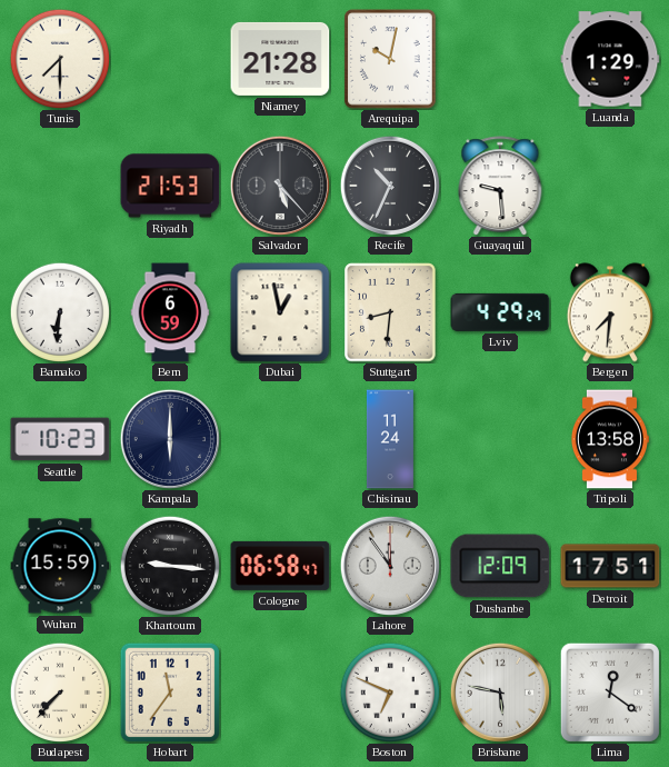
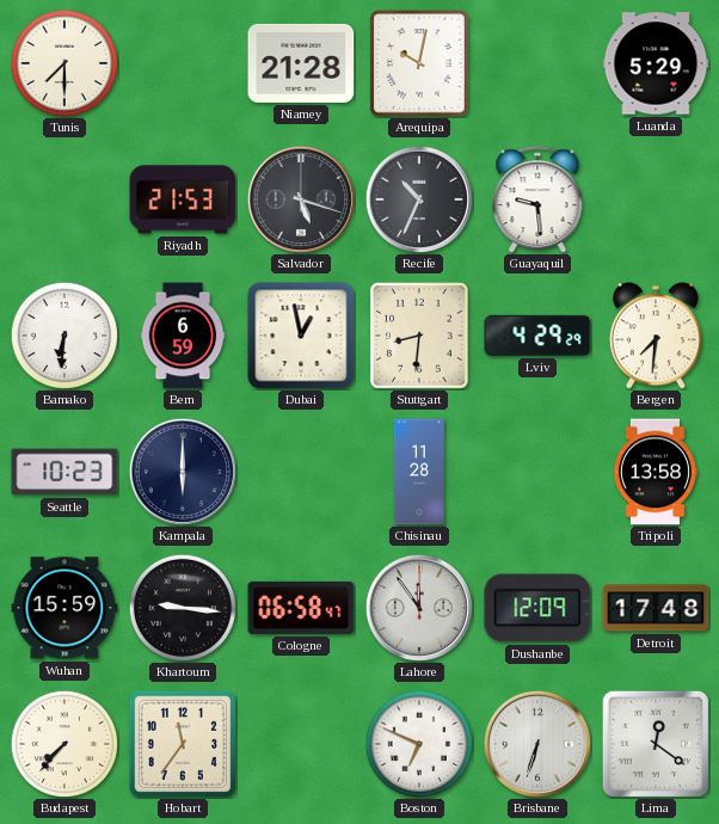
Luanda: 1:29 -> 5:29 (656, 63)
Salvador: 5:23 -> 5:18 (300, 198)
Chisinau: 11:24 -> 11:28 (419, 472)
Detroit: 17:51 -> 17:48 (656, 608)
Brisbane: 5:47 -> 6:33 (536, 743)
